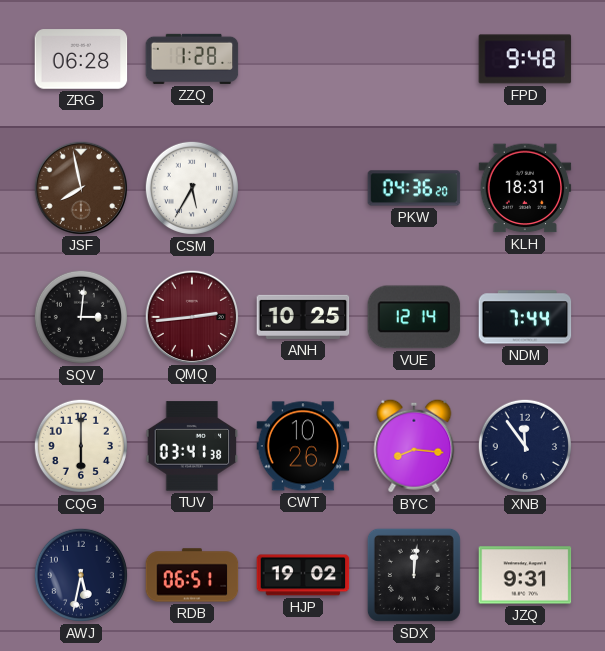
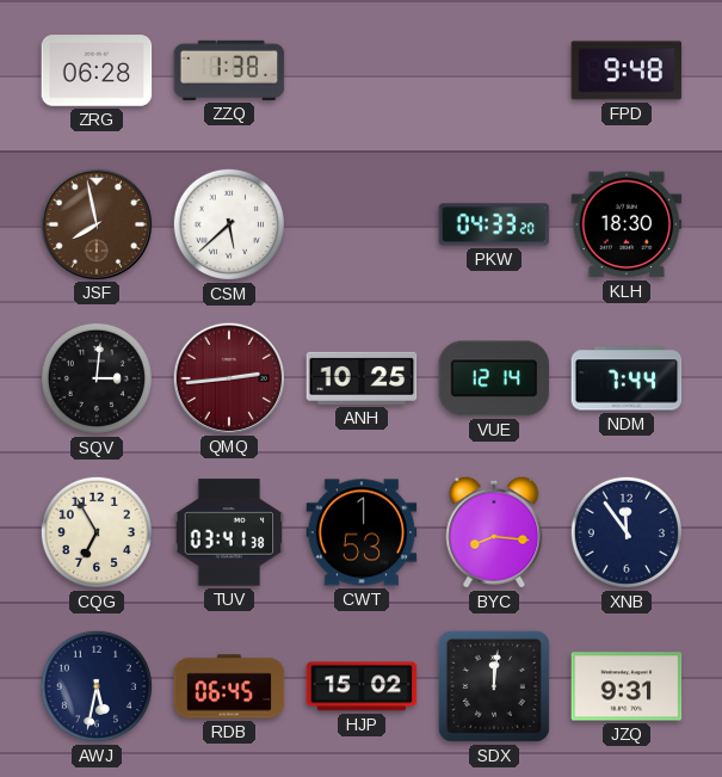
ZZQ: 1:28 -> 1:38 (229, 70)
CSM: 5:35 -> 5:38 (229, 224)
PKW: 04:36 -> 04:33 (494, 224)
KLH: 18:31 -> 18:30 (627, 224)
CQG: 6:00 -> 6:55 (97, 532)
CWT: 10:26 -> 1:53 (362, 532)
RDB: 06:51 -> 06:45 (229, 686)
HJP: 19:02 -> 15:02 (362, 686)
